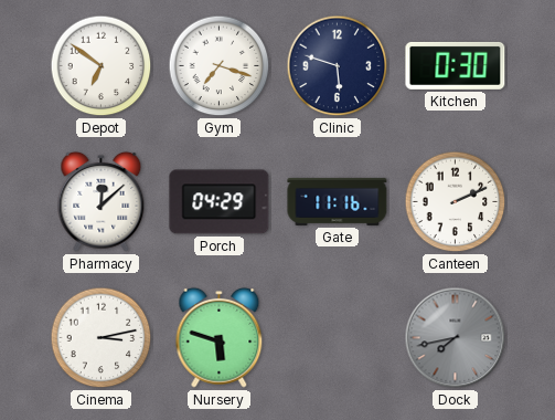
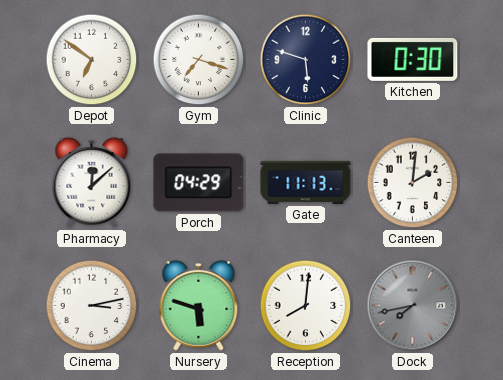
Gate: 11:16 -> 11:13 (306, 182)
Canteen: 2:11 -> 2:01 (413, 183)
Reception: none -> 8:01 (306, 306)
